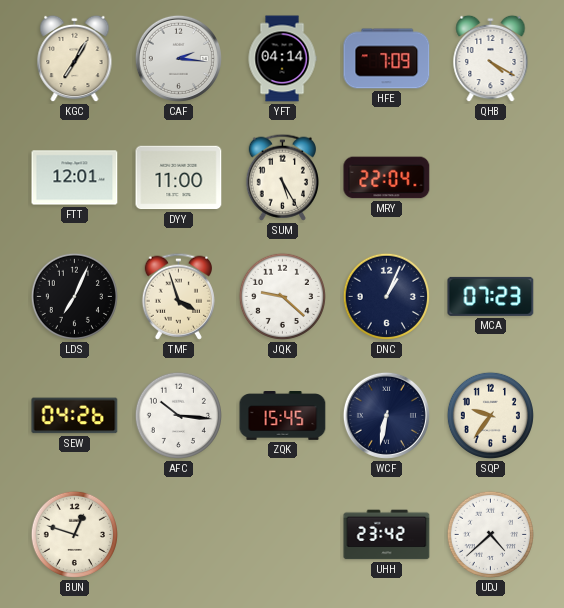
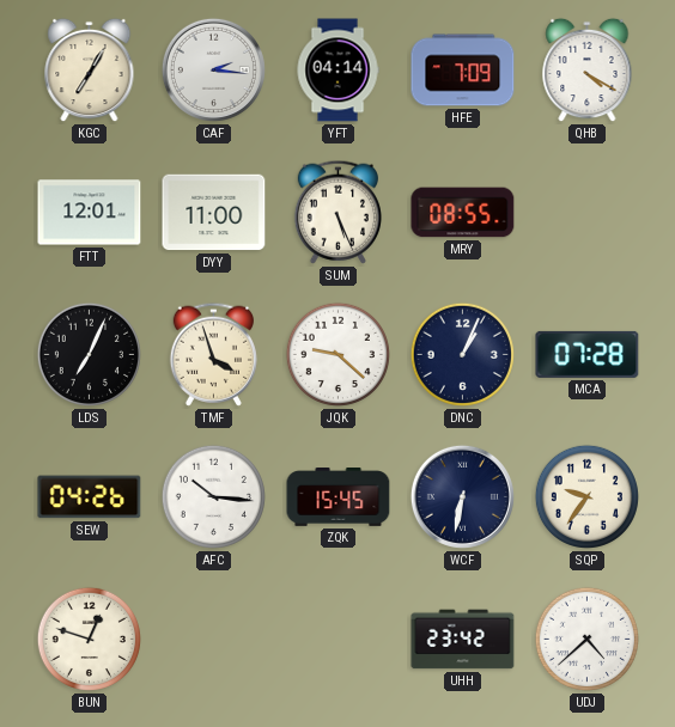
SUM: 5:25 -> 5:26 (337, 212)
MRY: 22:04 -> 08:55 (463, 213)
MCA: 07:23 -> 07:28 (588, 354)
